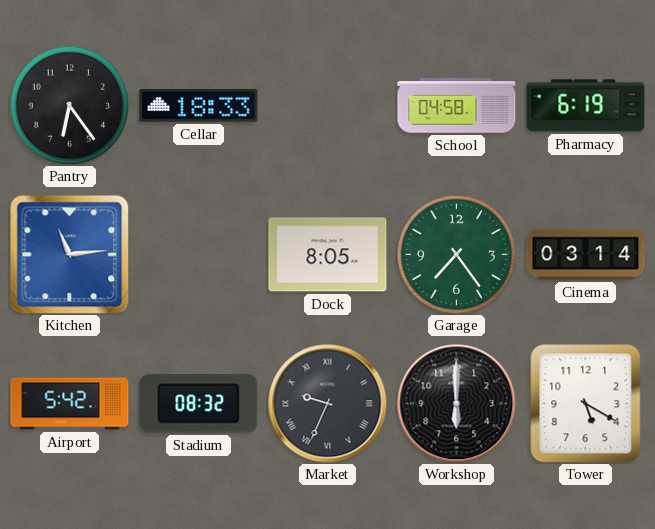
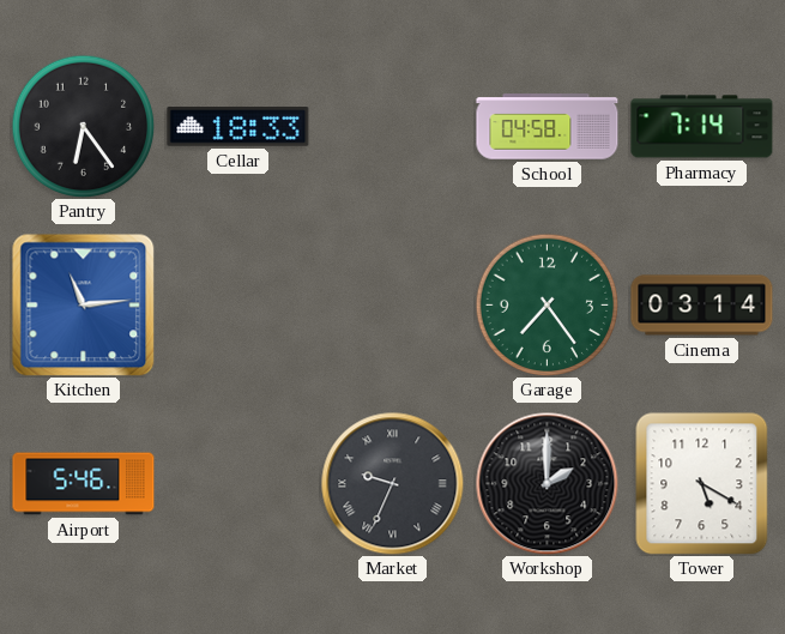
Pharmacy: 6:19 -> 7:14 (702, 127)
Dock: 8:05 -> none (328, 255)
Airport: 5:42 -> 5:46 (84, 484)
Stadium: 08:32 -> none (199, 404)
Workshop: 6:00 -> 2:00 (548, 484)
